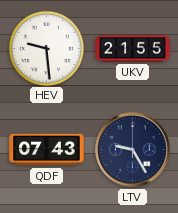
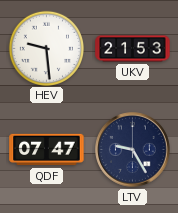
UKV: 21:55 -> 21:53 (133, 49)
QDF: 07:43 -> 07:47 (47, 150)
